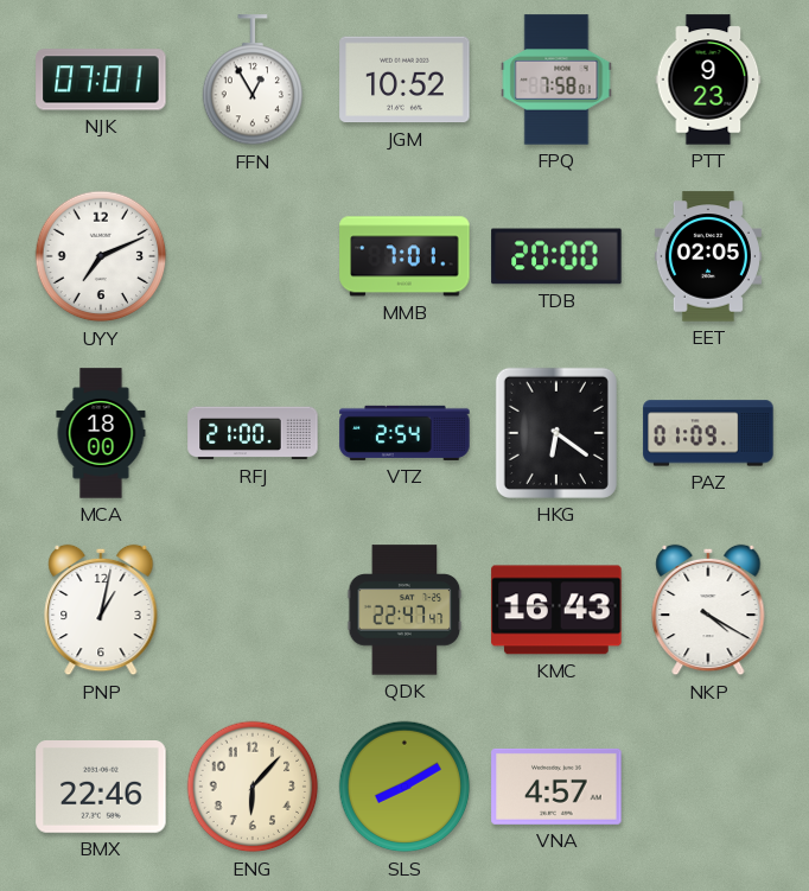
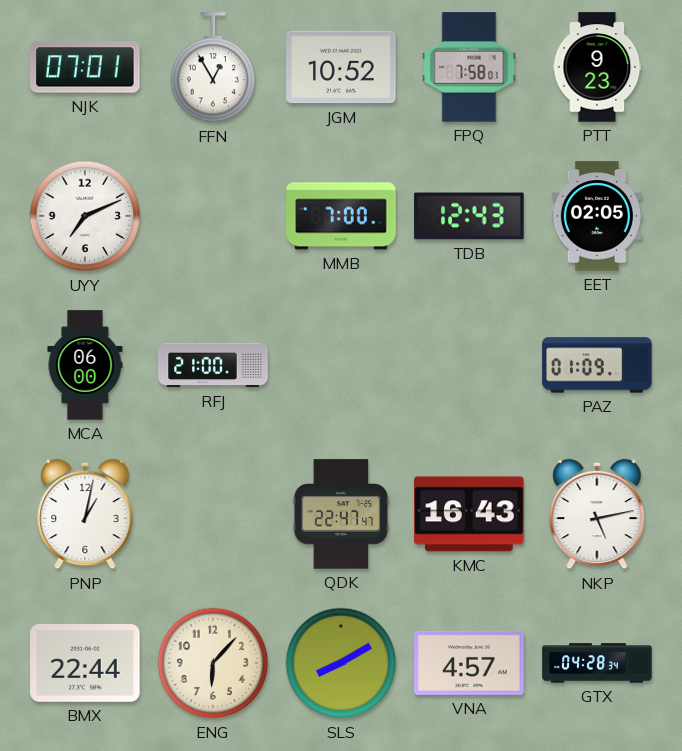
MMB: 7:01 -> 7:00 (341, 216)
TDB: 20:00 -> 12:43 (469, 216)
MCA: 18:00 -> 06:00 (85, 365)
VTZ: 2:54 -> none (404, 433)
HKG: 6:21 -> none (556, 433)
NKP: 4:20 -> 5:13 (597, 514)
BMX: 22:46 -> 22:44 (85, 664)
GTX: none -> 04:28 (597, 663)
